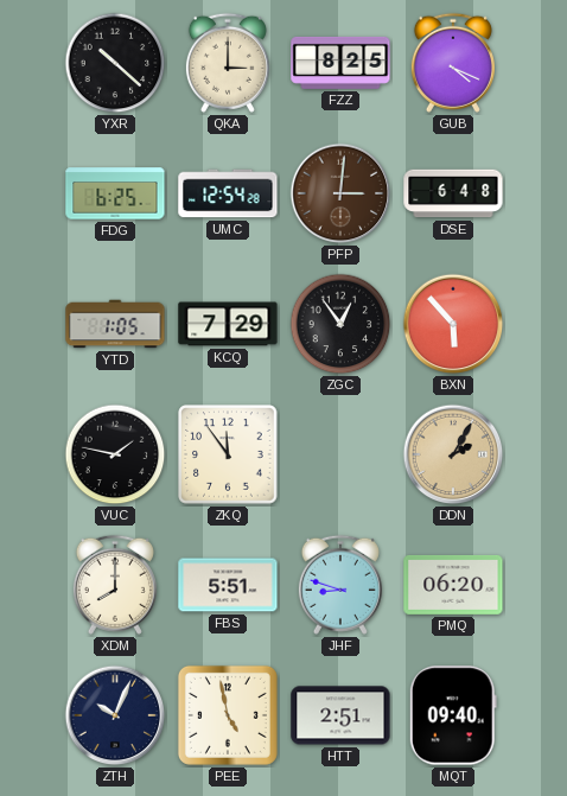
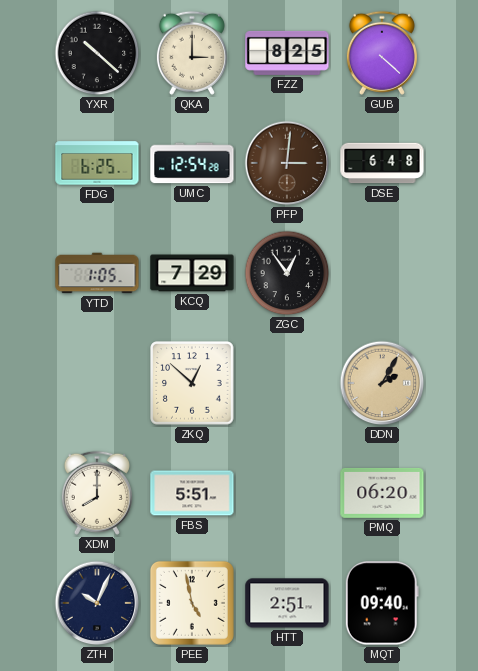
GUB: 4:19 -> 4:22 (382, 53)
BXN: 5:53 -> none (453, 324)
VUC: 1:47 -> none (115, 454)
ZKQ: 11:54 -> 12:52 (192, 383)
JHF: 8:48 -> none (340, 585)
